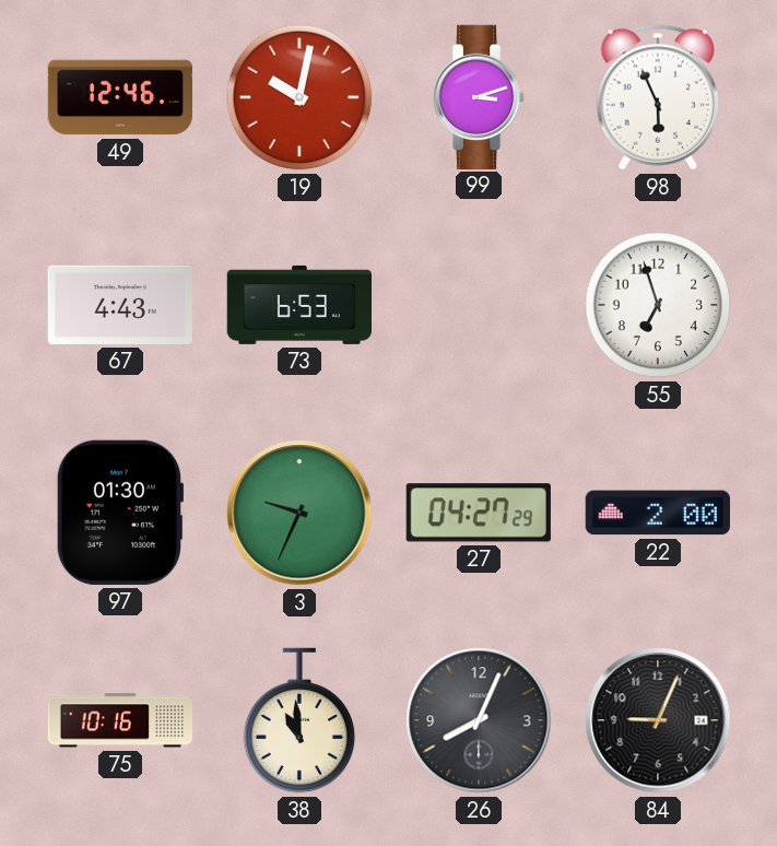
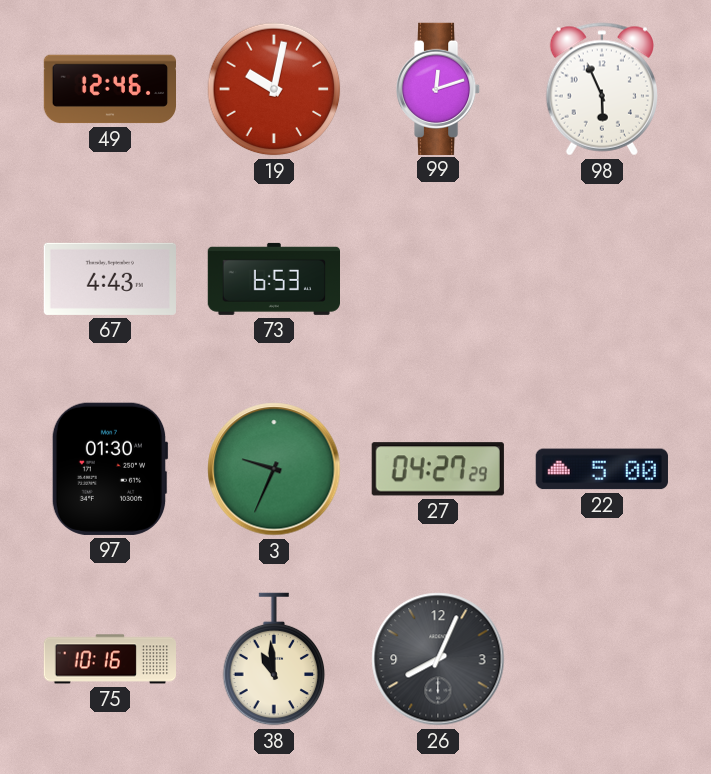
99: 3:12 -> 12:12 (439, 88)
55: 6:57 -> none (658, 305)
22: 2:00 -> 5:00 (602, 469)
84: 9:04 -> none (658, 720)
